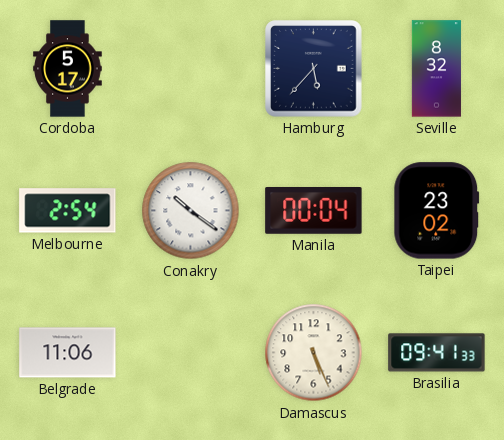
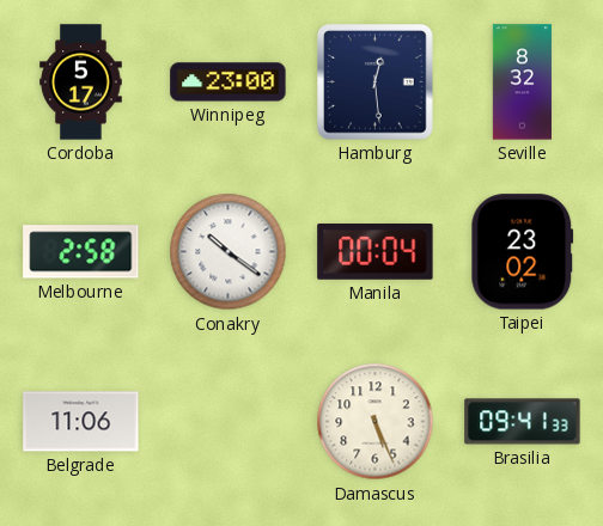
Winnipeg: none -> 23:00 (229, 82)
Hamburg: 5:37 -> 12:29 (376, 82)
Melbourne: 2:54 -> 2:58 (81, 252)
